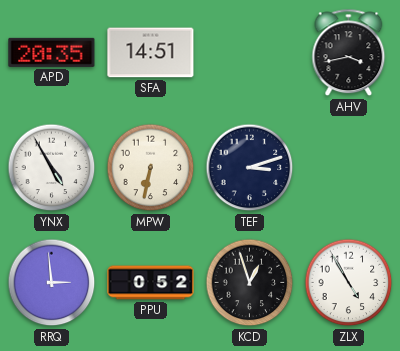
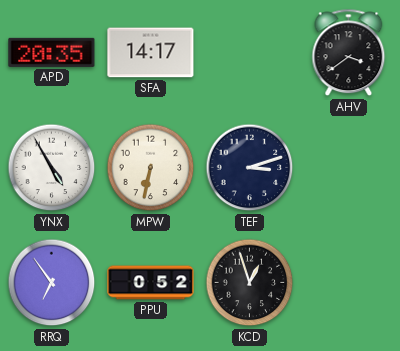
SFA: 14:51 -> 14:17 (151, 53)
AHV: 3:43 -> 3:39 (349, 53)
RRQ: 2:59 -> 6:54 (52, 283)
ZLX: 4:55 -> none (349, 283)
